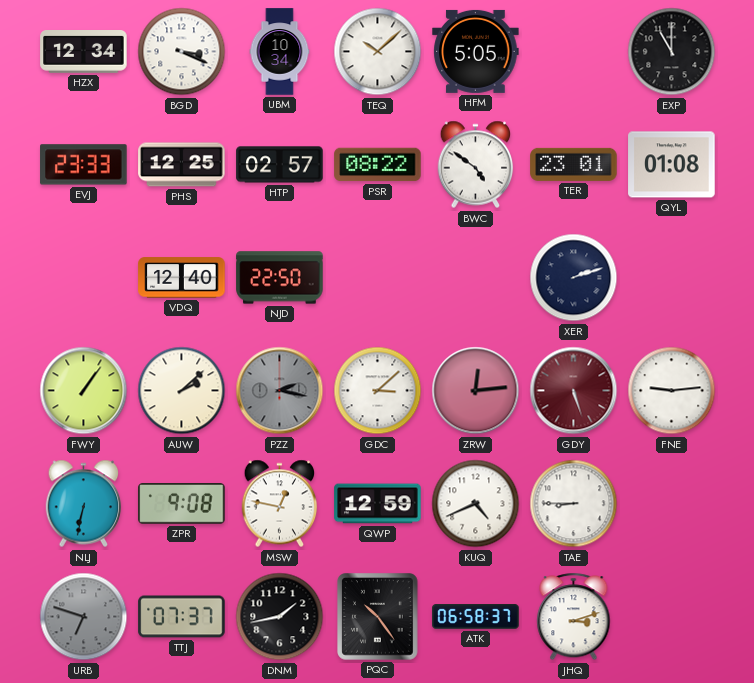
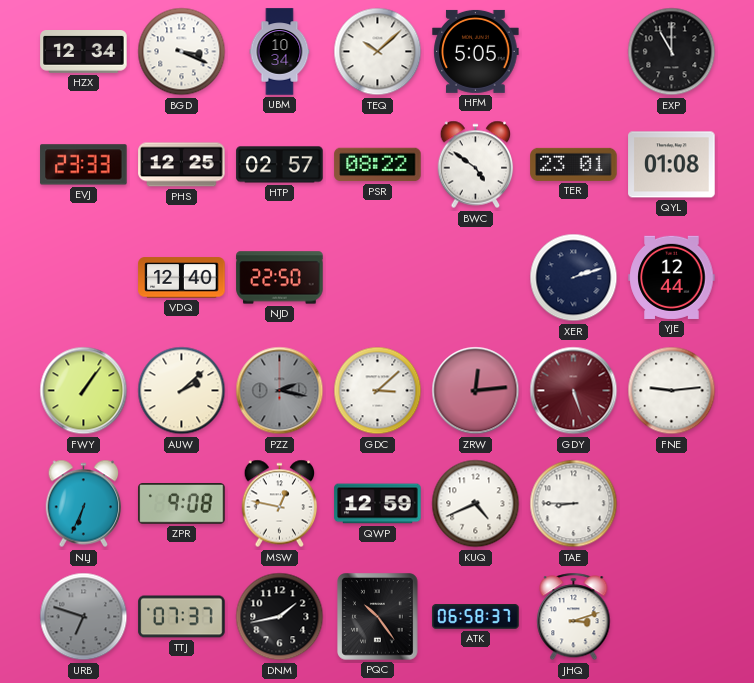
YJE: none -> 12:44 (672, 277)
NLJ: 6:32 -> 6:34 (84, 504)
